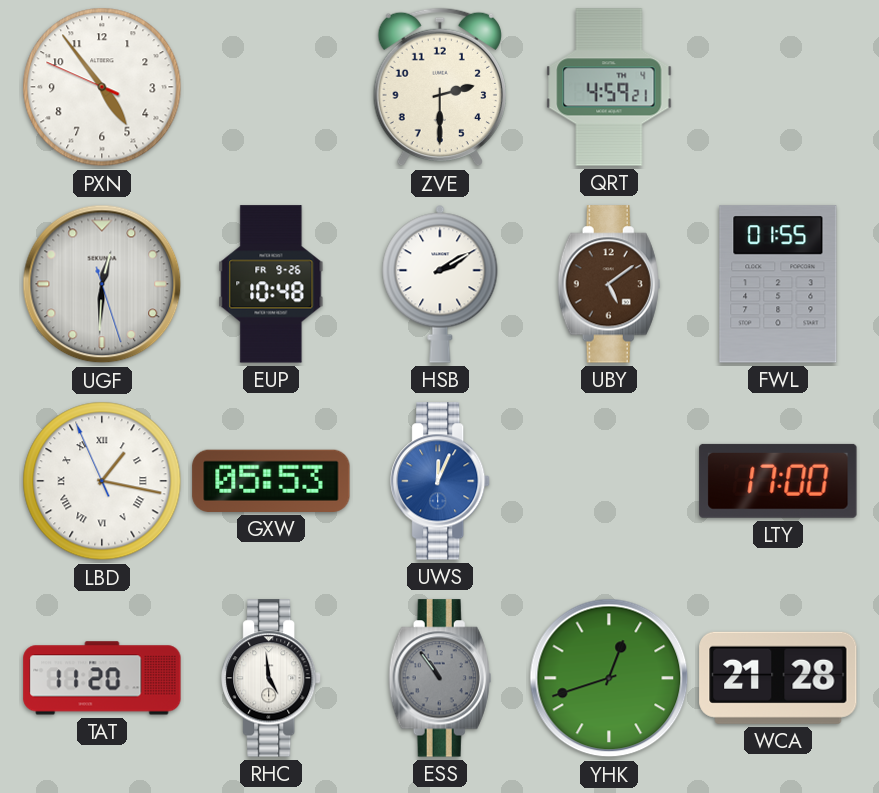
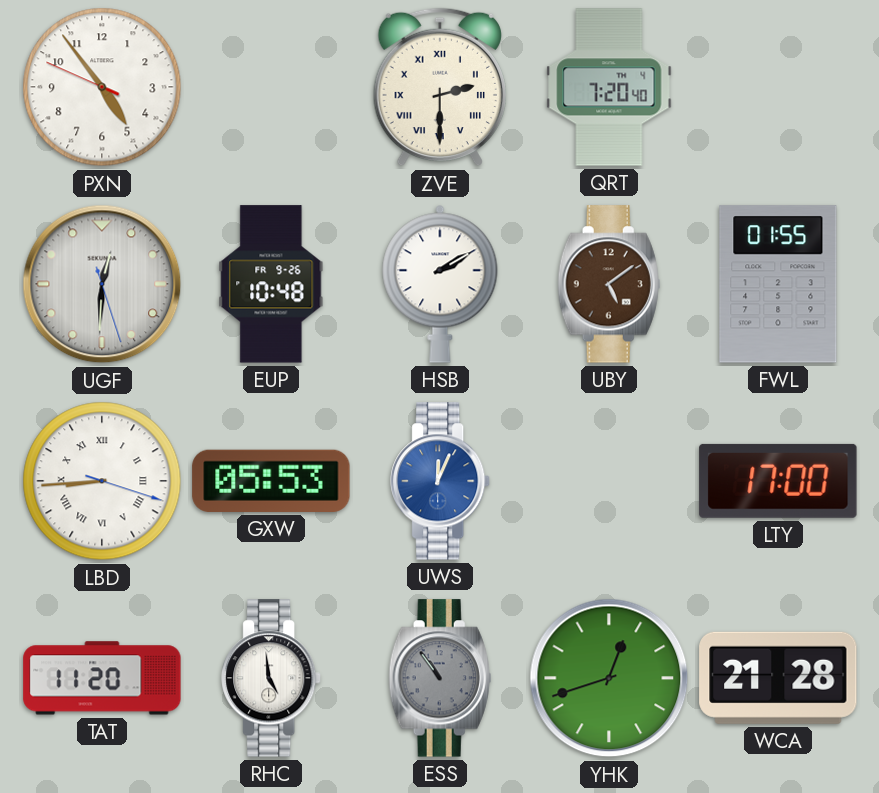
ZVE numerals: Arabic -> Roman (440, 87)
QRT: 4:59 -> 7:20 (609, 87)
LBD: 1:16 -> 8:44 (102, 481)
